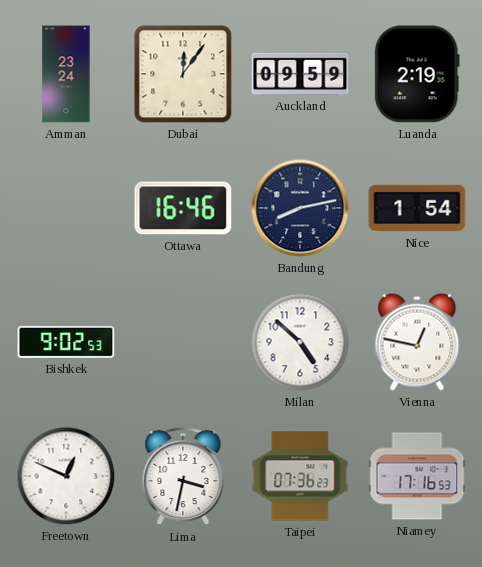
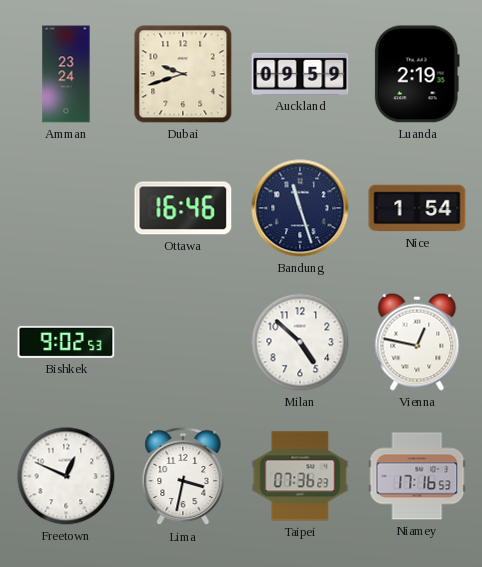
Dubai: 12:06 -> 9:42 (183, 74)
Bandung: 8:13 -> 11:27 (300, 208)
